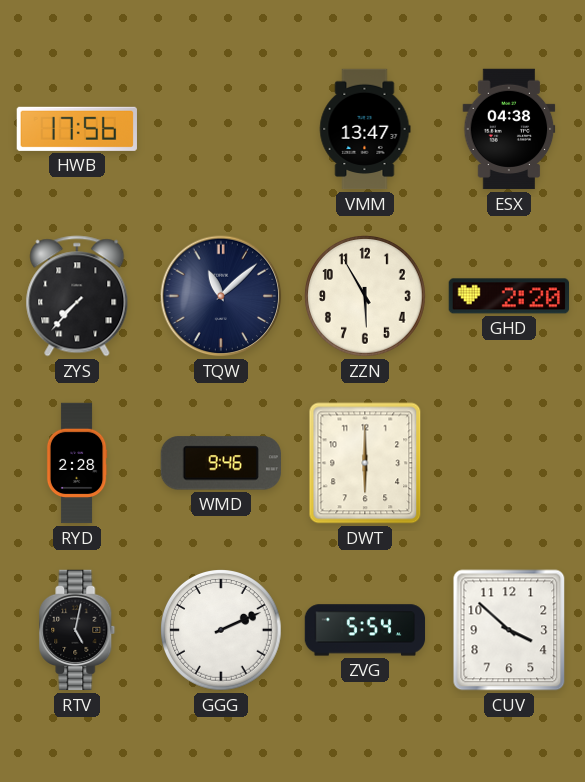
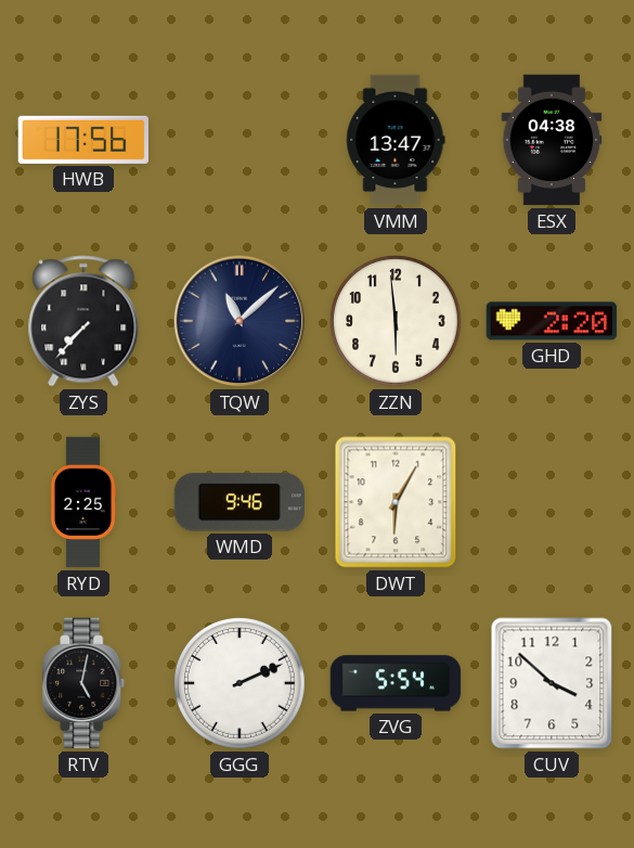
ZZN: 5:55 -> 5:59 (397, 322)
RYD: 2:28 -> 2:25 (83, 502)
DWT: 6:00 -> 6:05 (396, 502)
